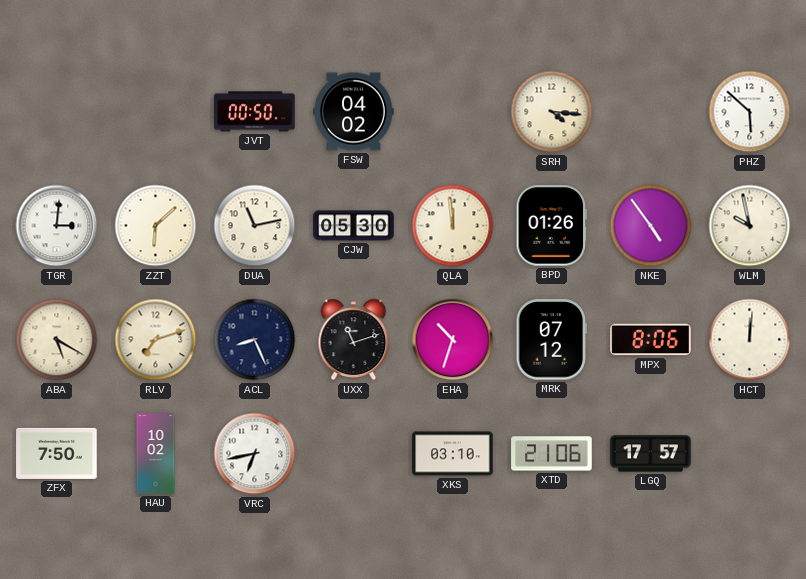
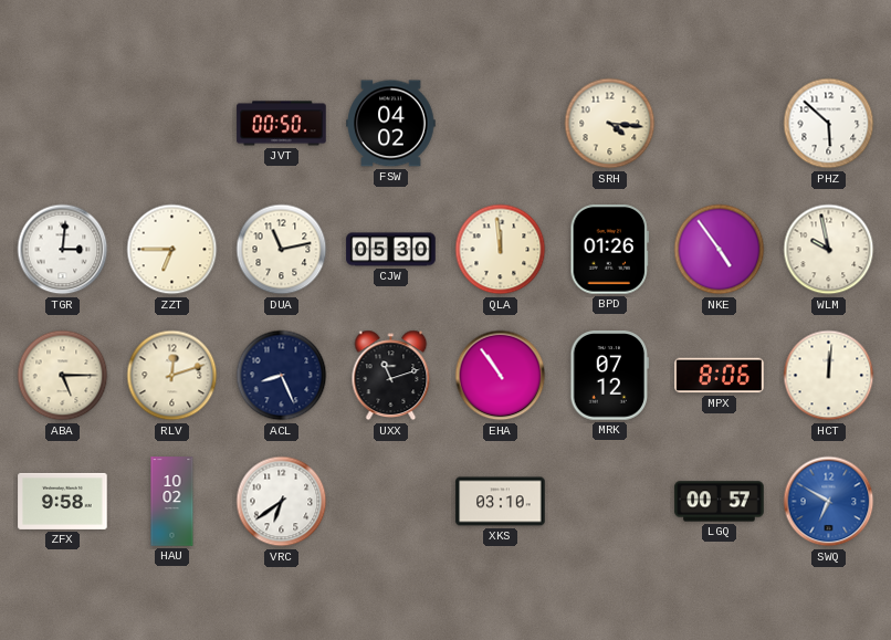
ZZT: 6:08 -> 6:45 (172, 250)
ABA: 5:20 -> 5:15 (63, 376)
RLV: 7:12 -> 12:12 (172, 376)
EHA: 10:33 -> 10:54 (501, 376)
ZFX: 7:50 -> 9:58 (63, 501)
VRC: 6:43 -> 6:39 (282, 502)
XTD: 21:06 -> none (552, 454)
LGQ: 17:57 -> 00:57 (720, 502)
SWQ: none -> 6:50 (829, 502)
